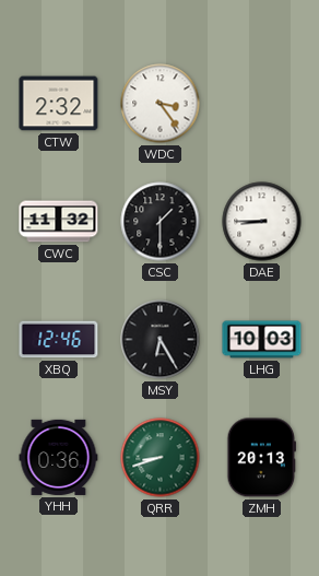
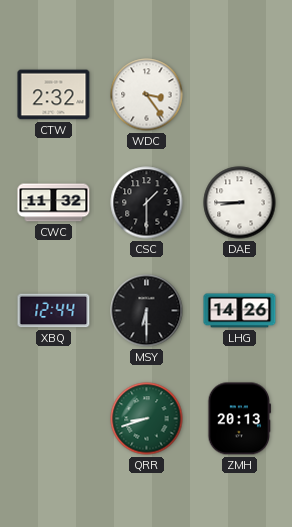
XBQ: 12:46 -> 12:44 (54, 311)
MSY: 6:25 -> 6:30 (147, 311)
LHG: 10:03 -> 14:26 (240, 311)
YHH: 0:36 -> none (59, 457)
